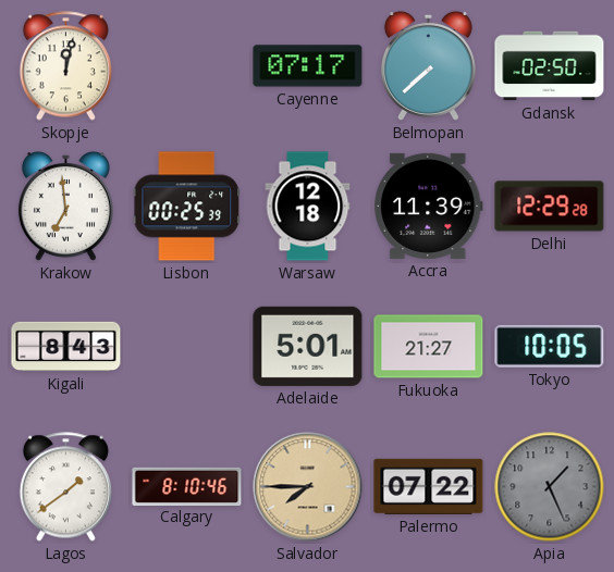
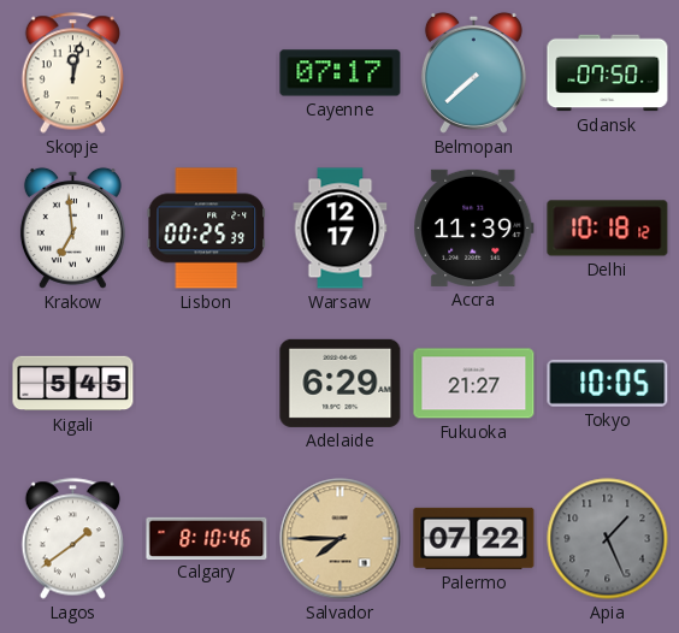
Gdansk: 02:50 -> 07:50 (608, 73)
Warsaw: 12:18 -> 12:17 (341, 229)
Delhi: 12:29 -> 10:18 (608, 229)
Kigali: 8:43 -> 5:45 (73, 384)
Adelaide: 5:01 -> 6:29 (341, 383)
